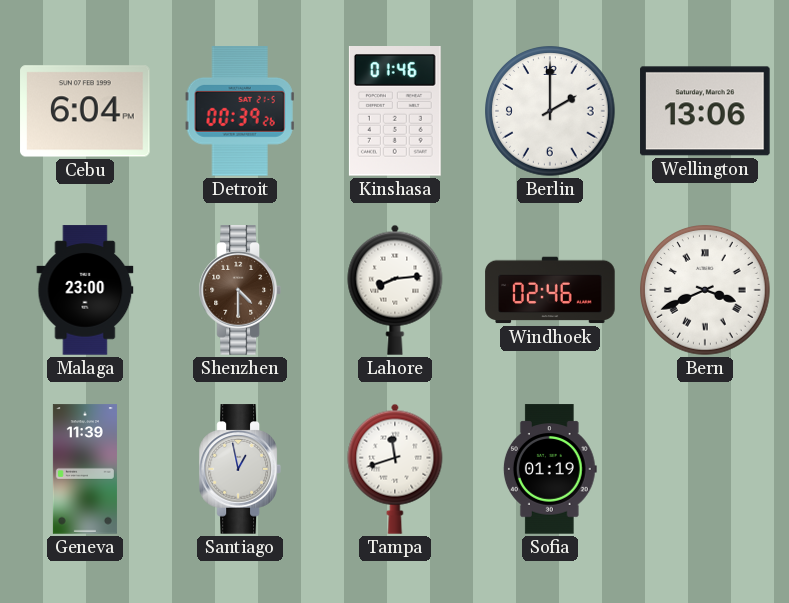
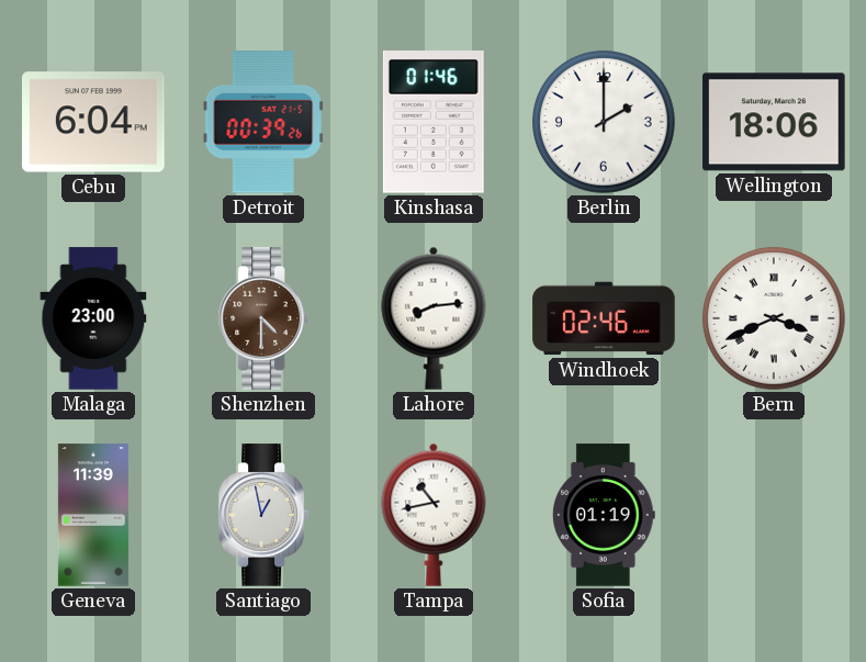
Wellington: 13:06 -> 18:06 (774, 122)
Tampa: 11:42 -> 10:43 (434, 515)
